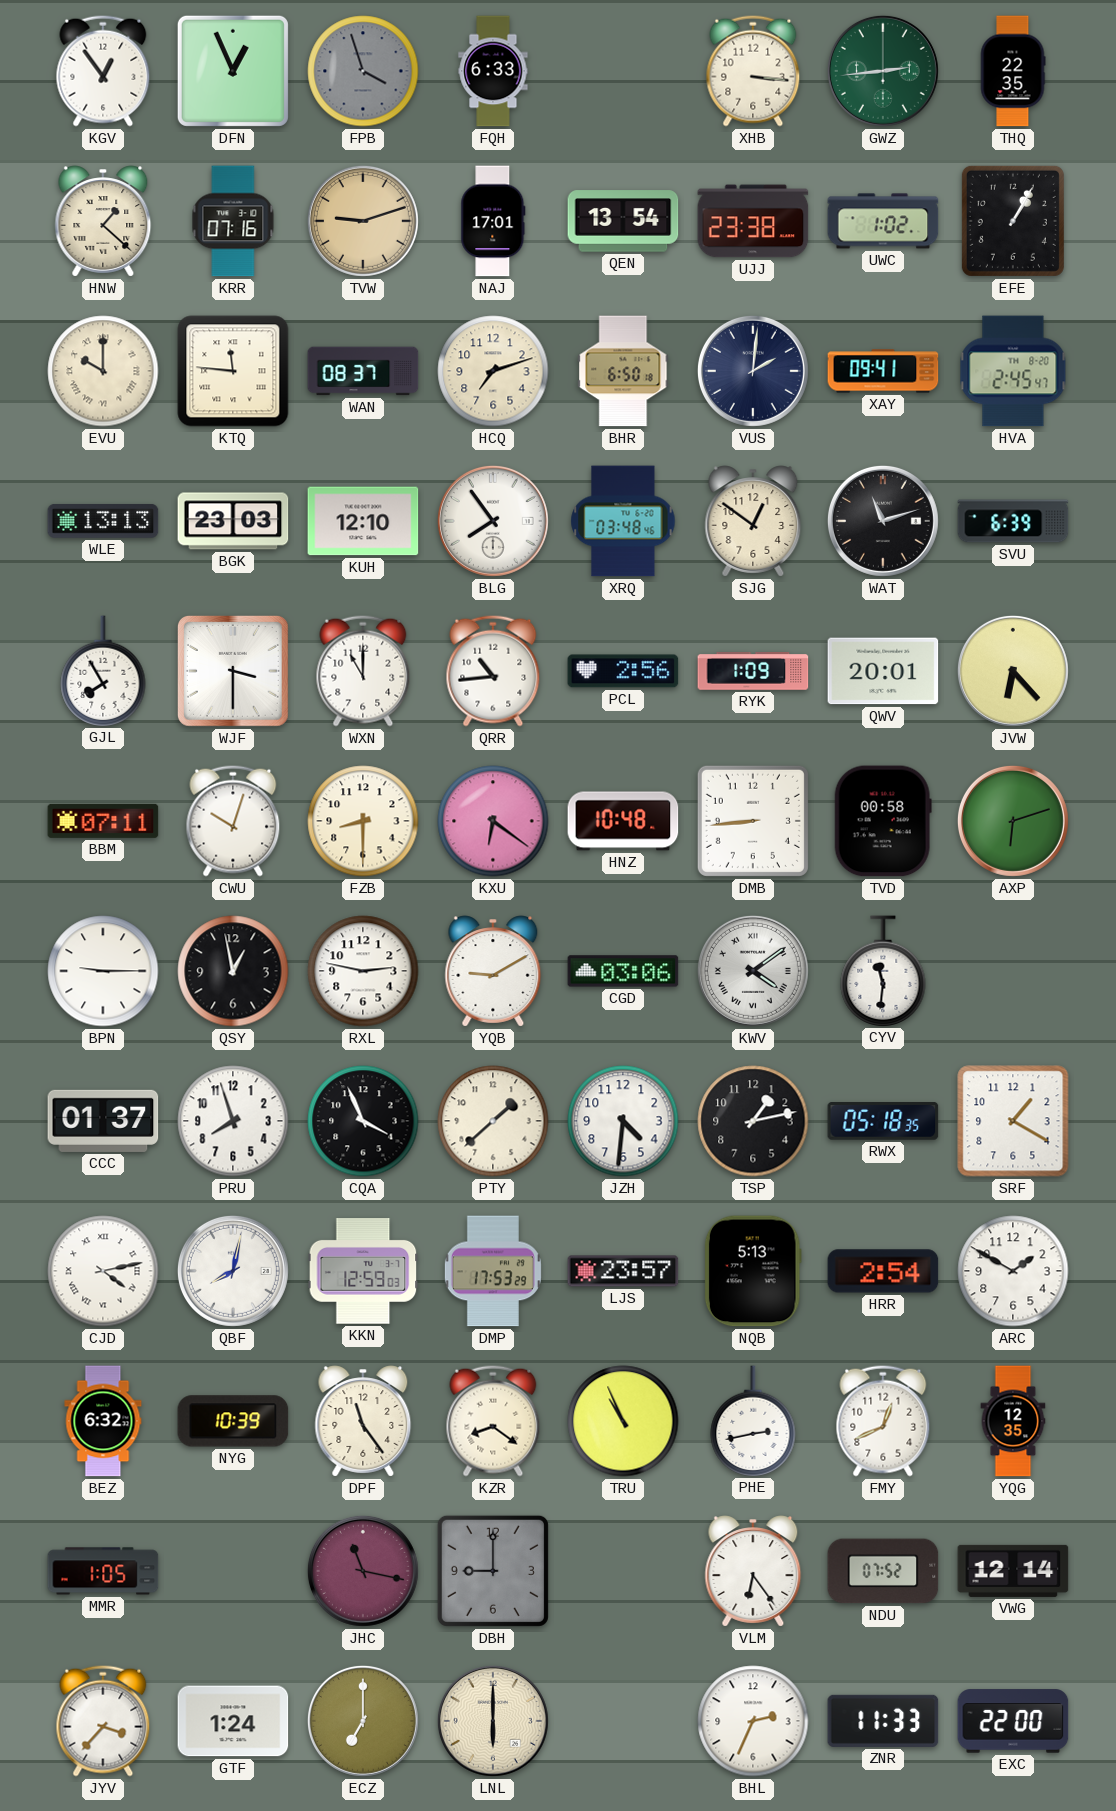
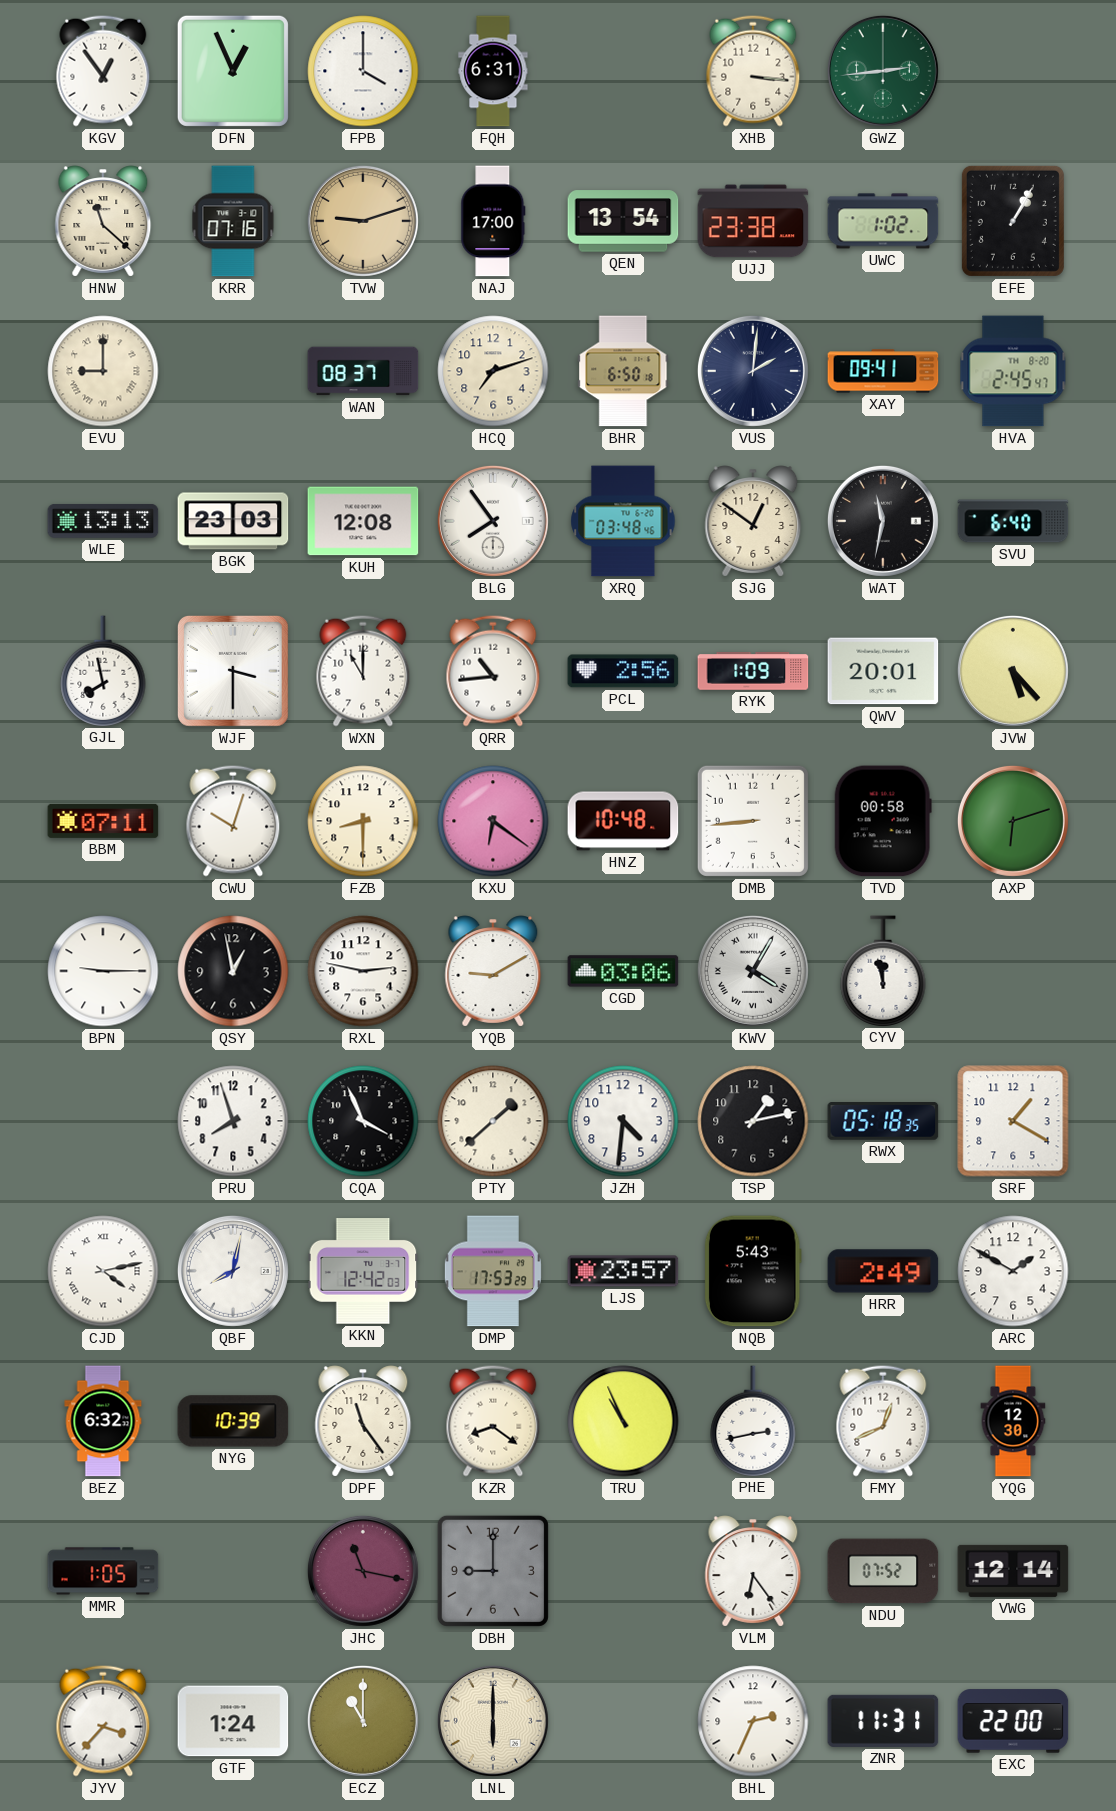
FPB: 3:57 -> 4:00 (363, 71)
FPB dial: grey -> white (363, 71)
FQH: 6:33 -> 6:31 (493, 71)
THQ: 22:35 -> none (1013, 71)
HNW: 1:22 -> 11:22 (103, 221)
NAJ: 17:01 -> 17:00 (493, 221)
EVU: 10:00 -> 9:00 (103, 371)
KTQ: 11:46 -> none (233, 371)
KUH: 12:10 -> 12:08 (363, 521)
WAT: 11:12 -> 11:32 (883, 521)
SVU: 6:39 -> 6:40 (1013, 521)
GJL: 7:55 -> 7:58 (103, 671)
JVW: 6:23 -> 5:23 (1013, 671)
KWV: 4:09 -> 4:05 (753, 971)
CYV: 11:31 -> 11:58 (883, 971)
CCC: 01:37 -> none (103, 1121)
KKN: 12:59 -> 12:42 (363, 1272)
NQB: 5:13 -> 5:43 (753, 1271)
HRR: 2:54 -> 2:49 (883, 1271)
YQG: 12:35 -> 12:30 (1013, 1421)
ECZ: 7:00 -> 11:00 (363, 1721)
ZNR: 11:33 -> 11:31 (883, 1721)
